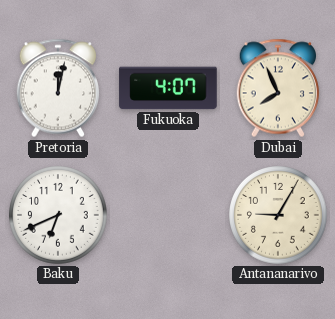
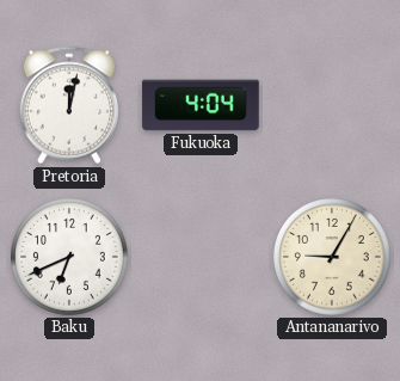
Fukuoka: 4:07 -> 4:04 (201, 105)
Dubai: 7:56 -> none (278, 88)
